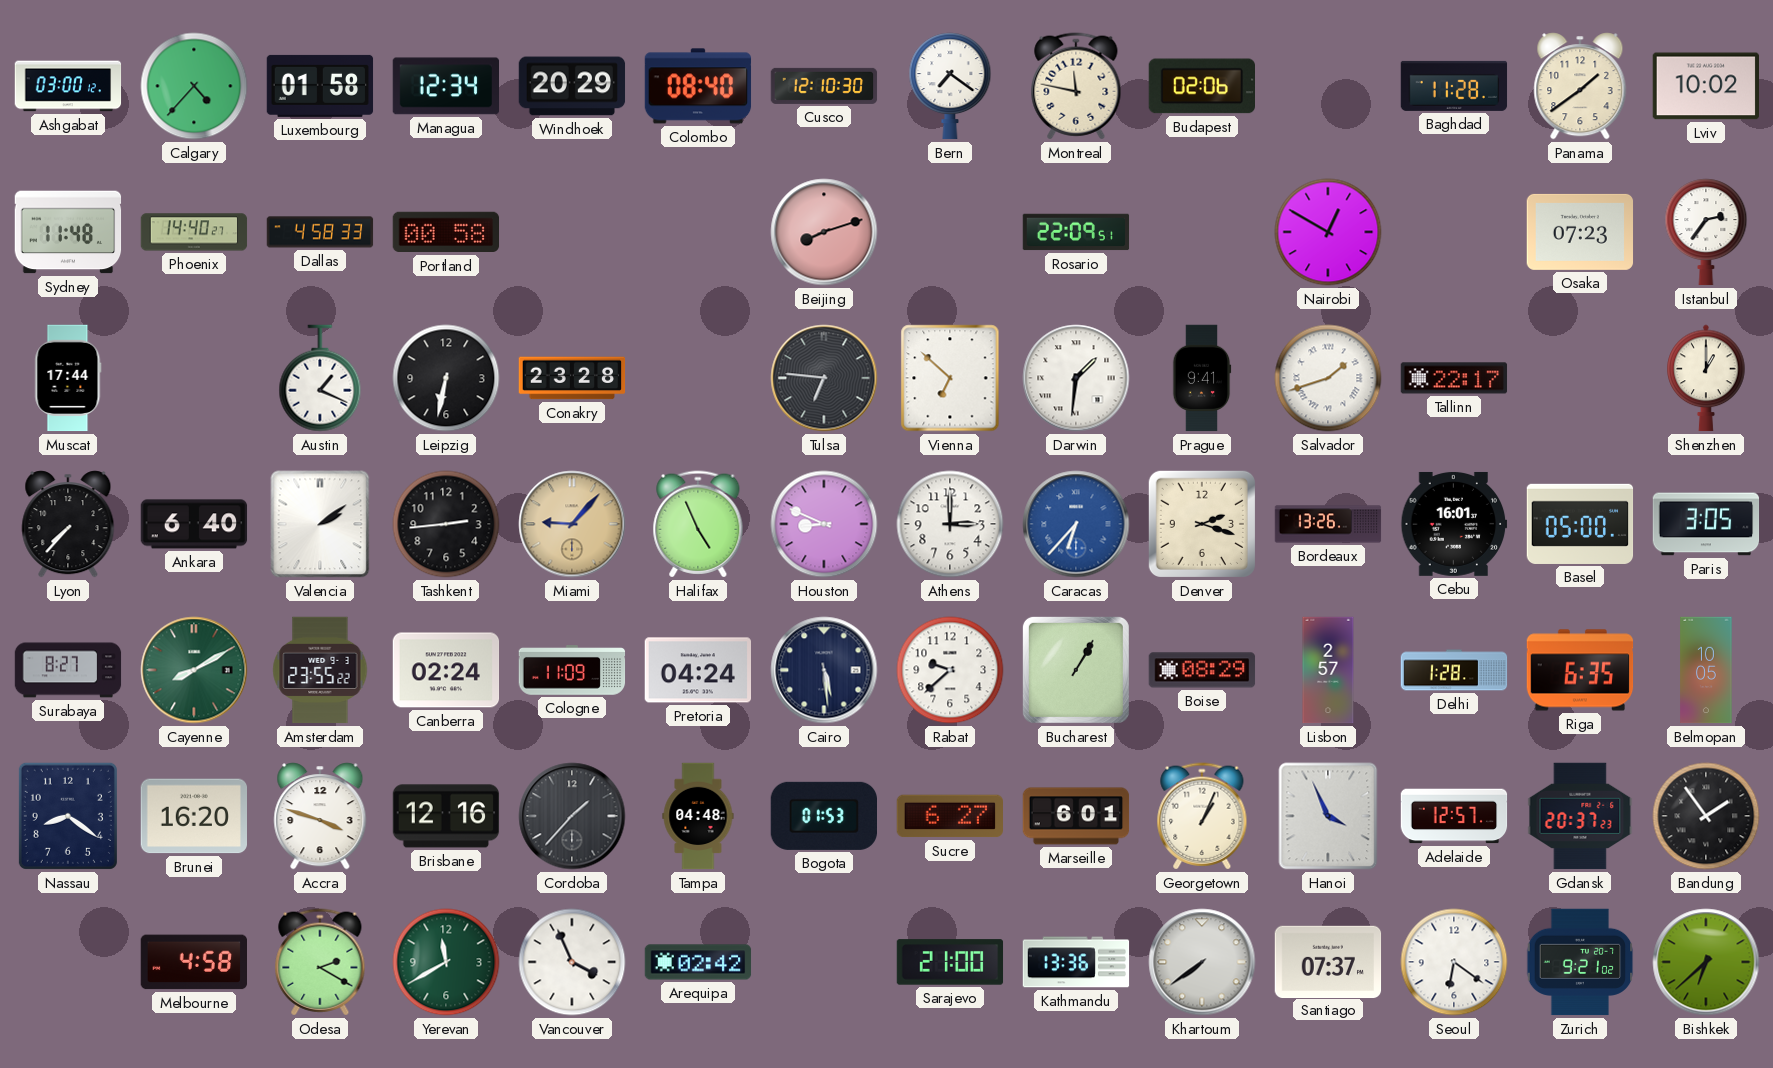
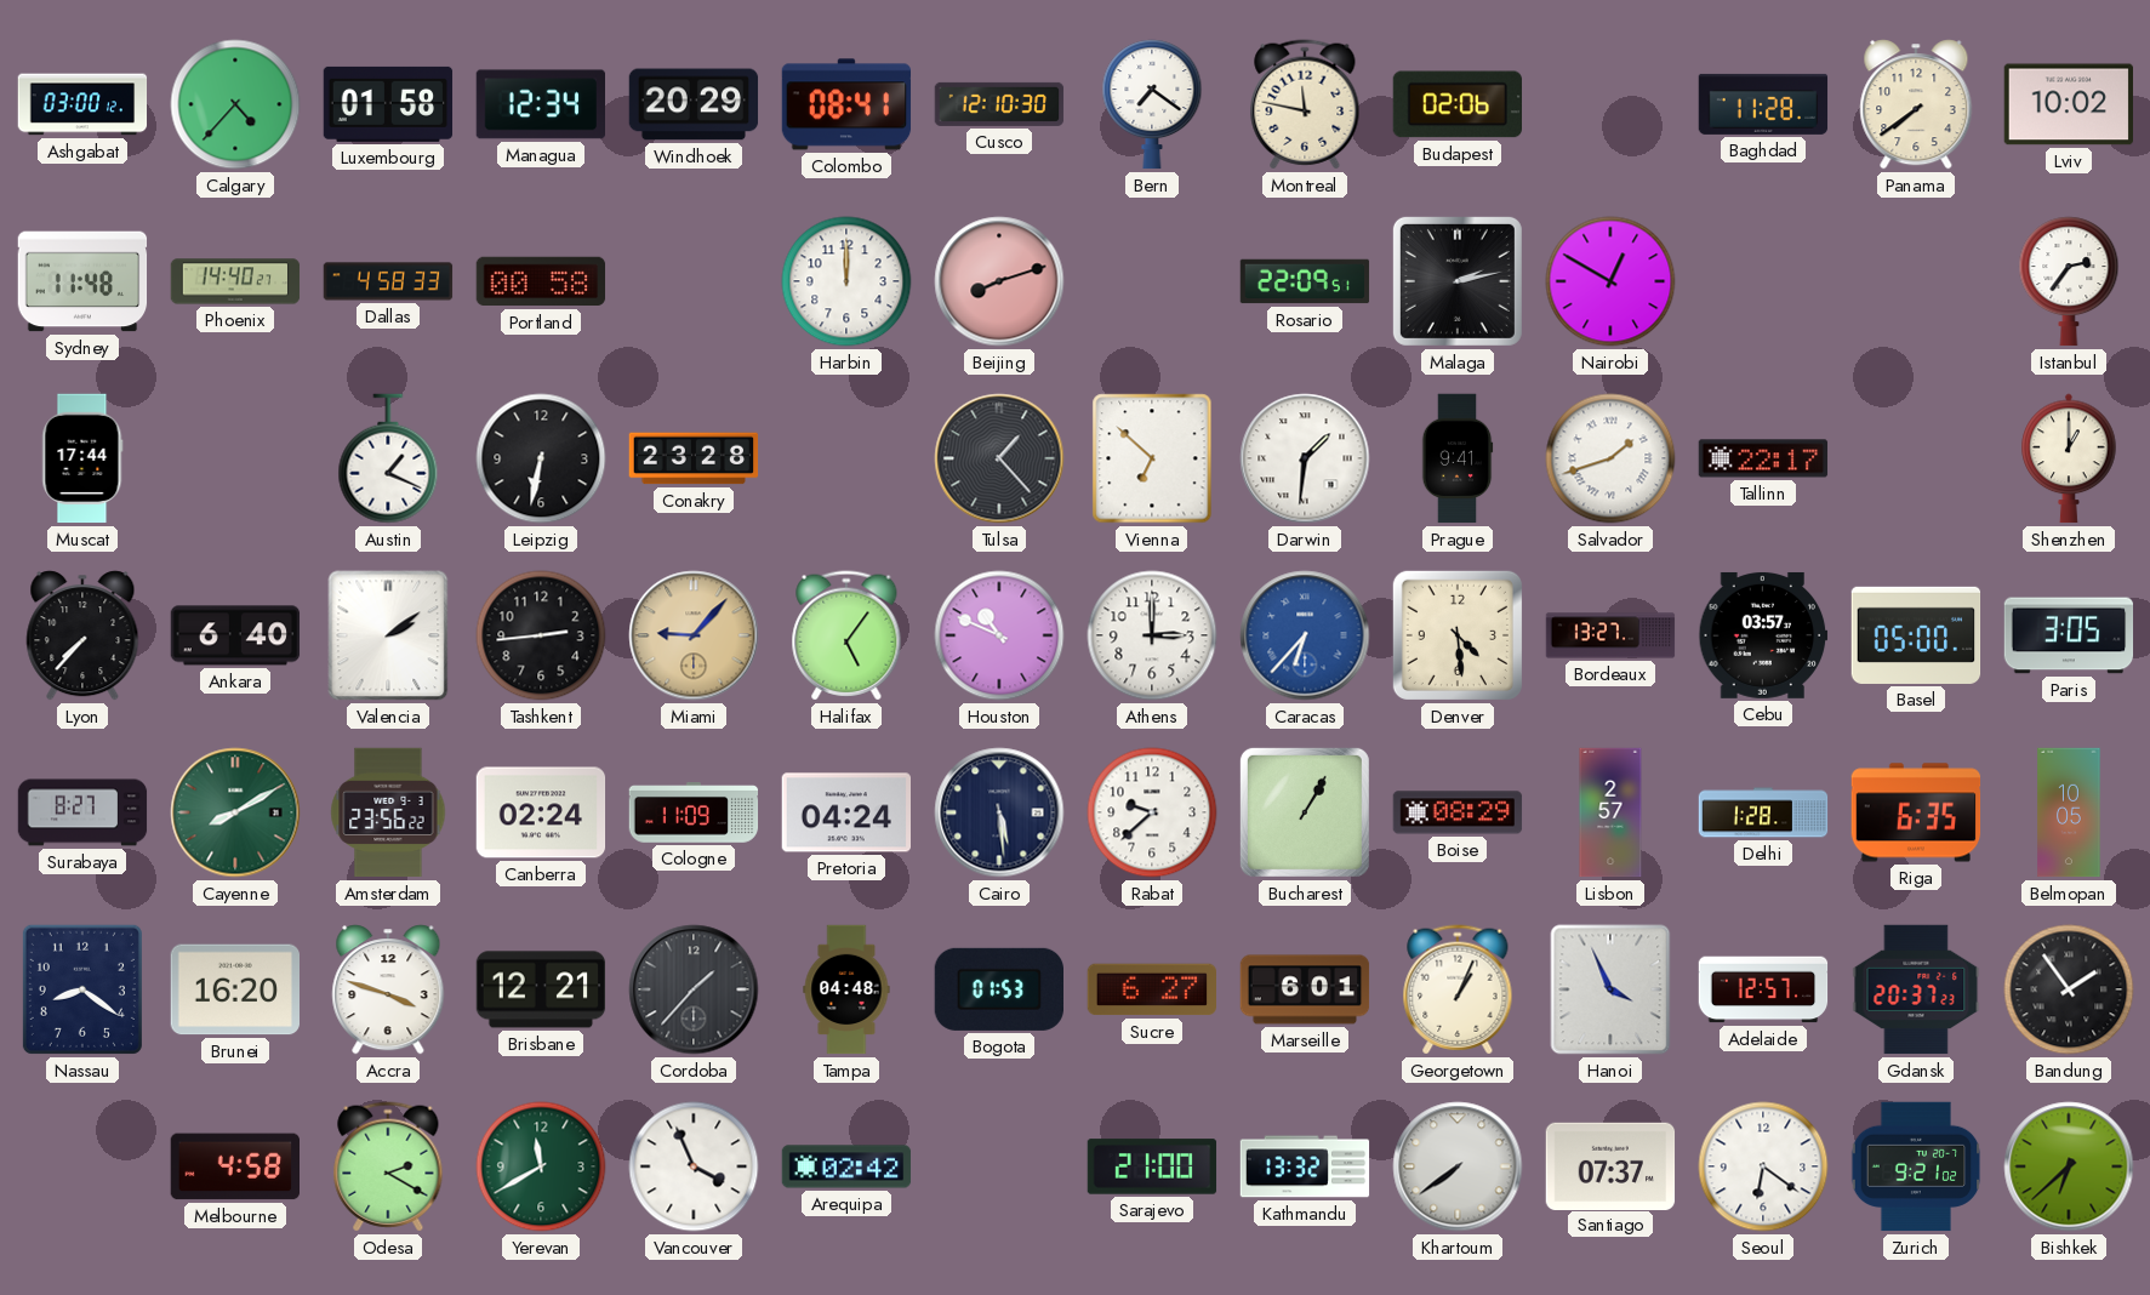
Colombo: 08:40 -> 08:41 (846, 104)
Panama: 1:39 -> 7:39 (1916, 104)
Harbin: none -> 12:00 (846, 281)
Malaga: none -> 2:13 (1458, 281)
Osaka: 07:23 -> none (1580, 232)
Tulsa: 6:46 -> 1:23 (999, 458)
Halifax: 4:56 -> 5:06 (846, 635)
Houston: 8:49 -> 10:49 (999, 635)
Denver: 2:18 -> 4:29 (1458, 635)
Bordeaux: 13:26 -> 13:27 (1610, 635)
Cebu: 16:01 -> 03:57 (1763, 635)
Amsterdam: 23:55 -> 23:56 (388, 812)
Brisbane: 12:16 -> 12:21 (541, 989)
Kathmandu: 13:36 -> 13:32 (1305, 1166)
